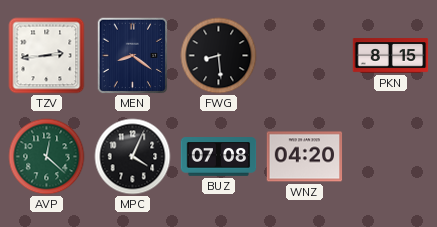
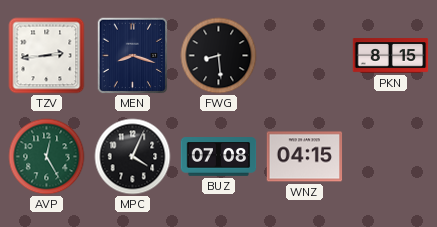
MEN: 8:21 -> 8:18 (133, 56)
AVP: 12:22 -> 12:25 (47, 157)
WNZ: 04:20 -> 04:15 (305, 157)
